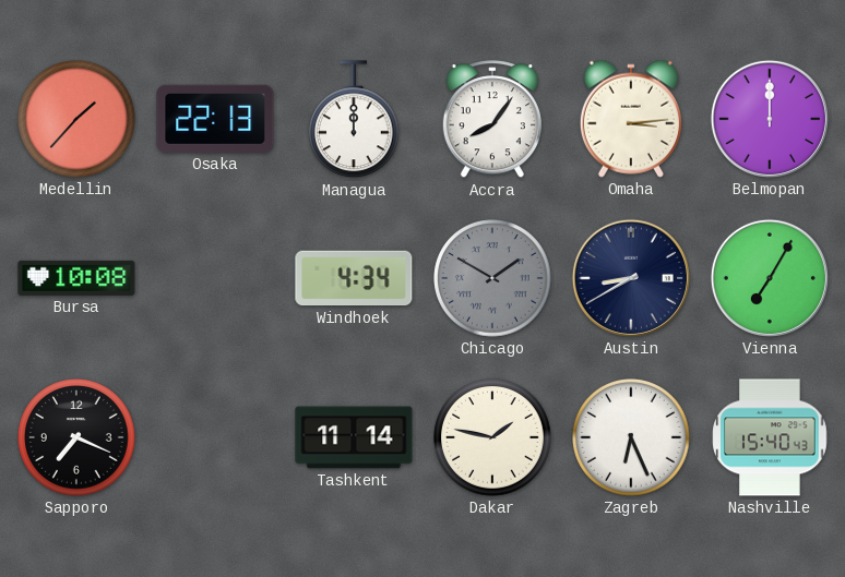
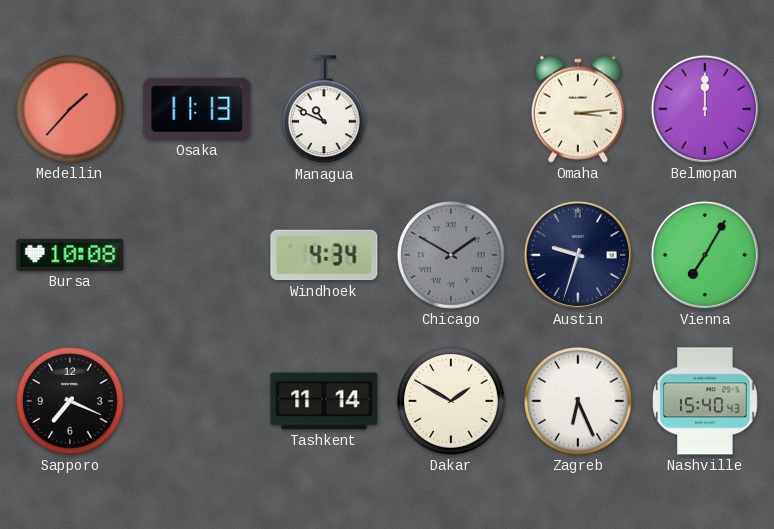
Osaka: 22:13 -> 11:13 (197, 109)
Managua: 12:00 -> 10:49 (325, 110)
Accra: 8:06 -> none (492, 120)
Austin: 8:40 -> 9:33 (578, 255)
Dakar: 1:47 -> 1:50 (451, 401)
